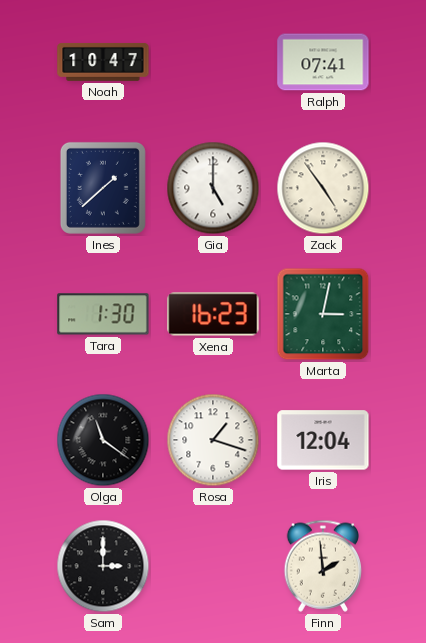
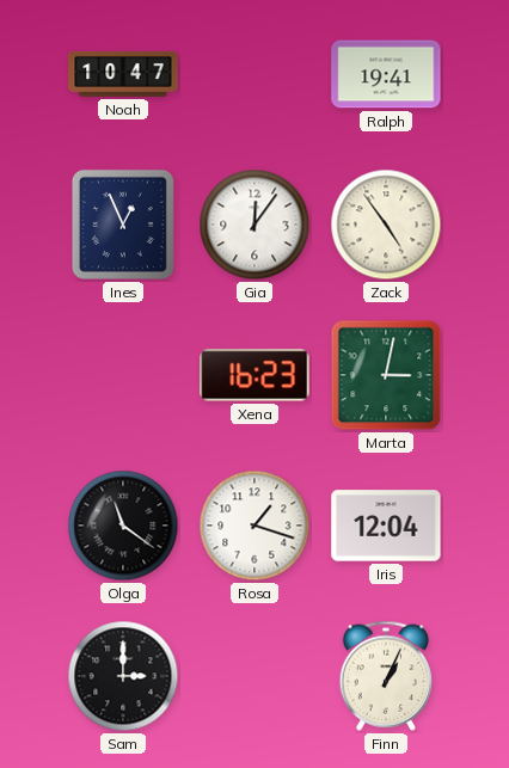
Ralph: 07:41 -> 19:41 (386, 74)
Ines: 1:38 -> 12:56 (123, 225)
Gia: 5:00 -> 12:06 (254, 225)
Tara: 1:30 -> none (103, 314)
Finn: 1:59 -> 1:04 (386, 676)
